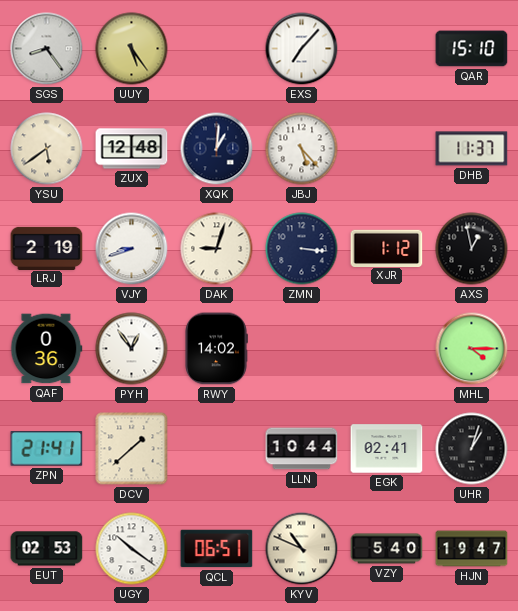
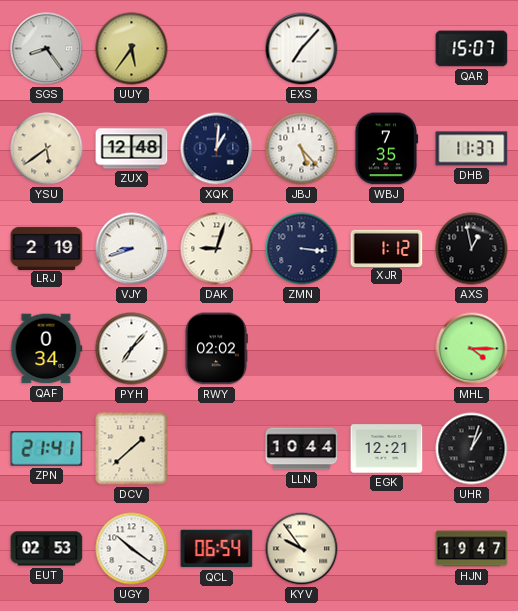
UUY: 5:24 -> 5:36 (132, 49)
QAR: 15:10 -> 15:07 (472, 49)
WBJ: none -> 7:35 (387, 149)
QAF: 0:36 -> 0:34 (46, 349)
PYH: 12:54 -> 7:07 (132, 349)
RWY: 14:02 -> 02:02 (216, 349)
EGK: 02:41 -> 12:21 (387, 449)
QCL: 06:51 -> 06:54 (217, 549)
KYV: 10:49 -> 9:54 (302, 549)
VZY: 5:40 -> none (387, 549)
